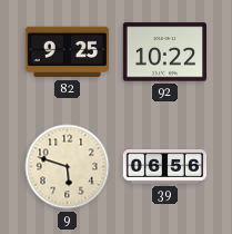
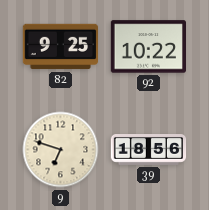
9: 5:48 -> 6:48 (61, 150)
39: 06:56 -> 18:56 (149, 150)
